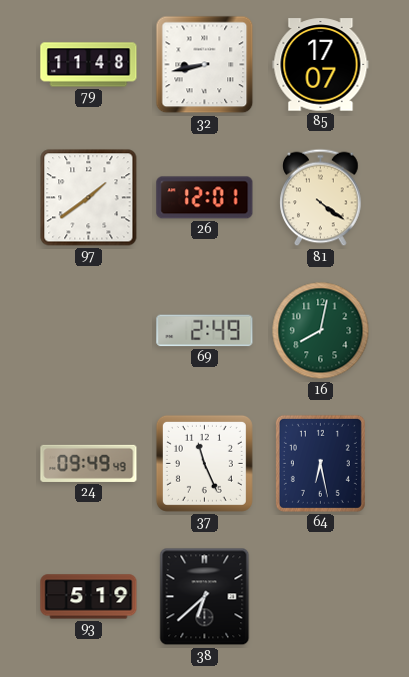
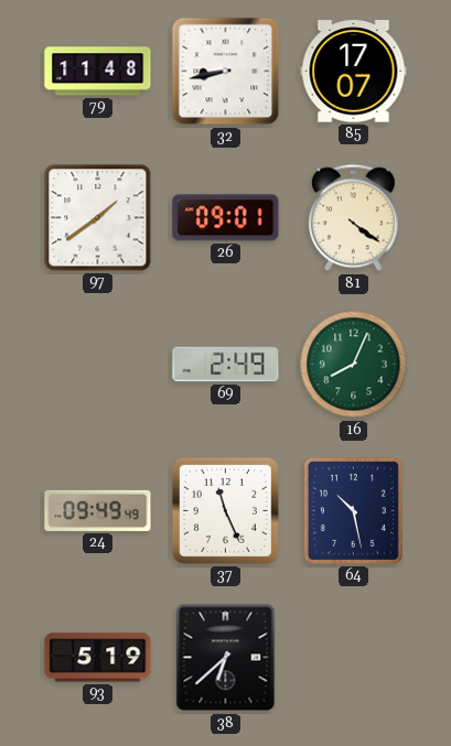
26: 12:01 -> 09:01 (226, 218)
16: 8:02 -> 8:04 (354, 365)
64: 6:28 -> 10:28 (353, 510)
